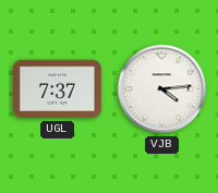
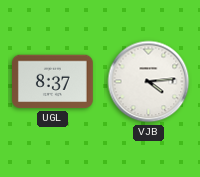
UGL: 7:37 -> 8:37 (53, 82)
